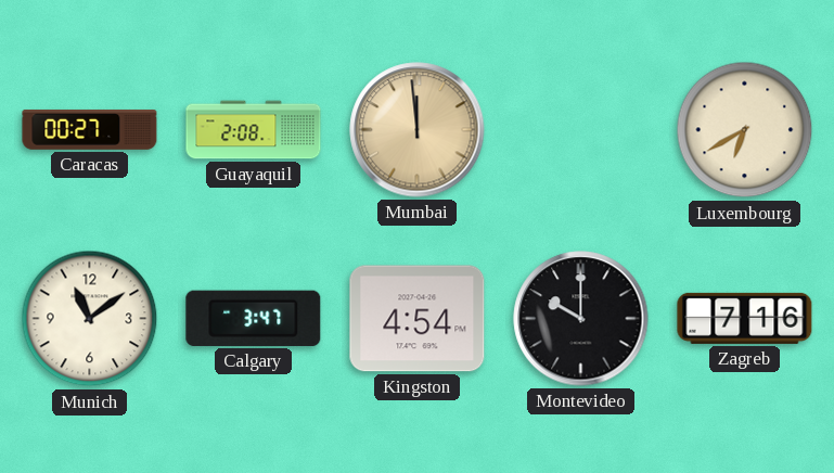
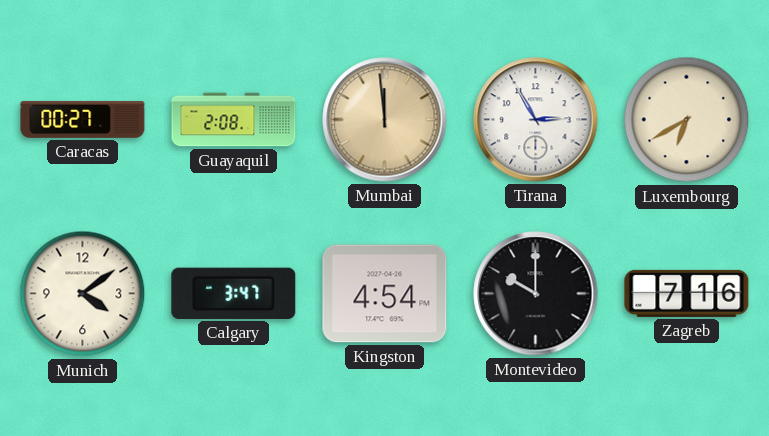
Tirana: none -> 2:55 (536, 120)
Munich: 11:09 -> 4:09 (83, 294)
